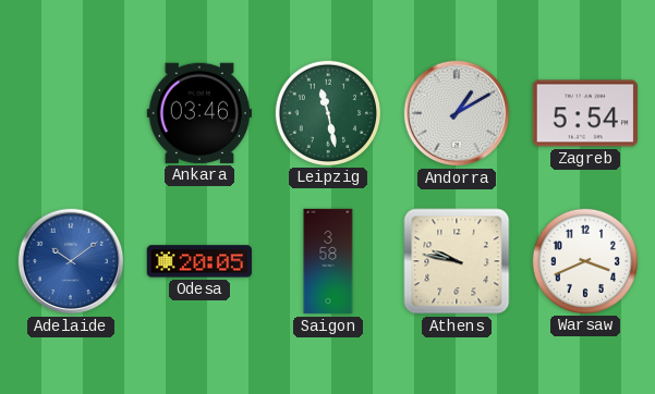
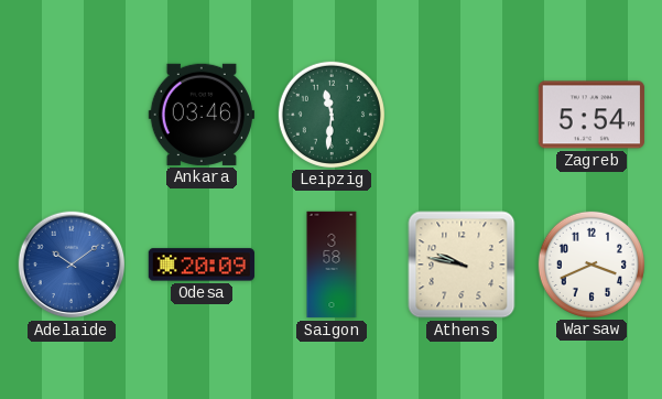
Leipzig: 11:28 -> 11:31 (330, 114)
Andorra: 1:10 -> none (457, 113)
Odesa: 20:05 -> 20:09 (200, 265)
